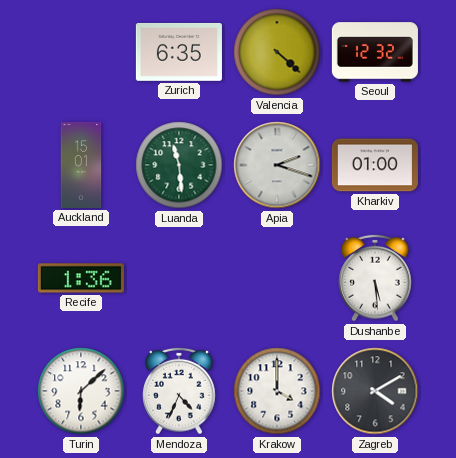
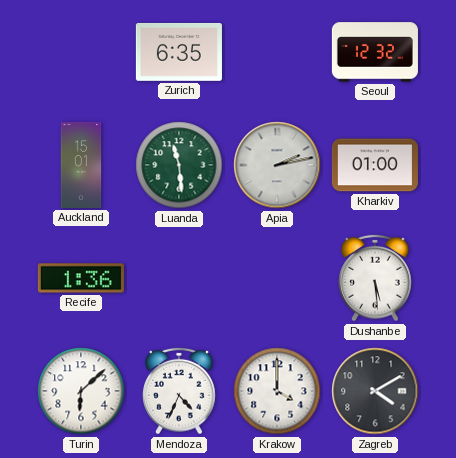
Valencia: 4:22 -> none (277, 52)
Apia: 2:18 -> 2:13 (277, 165)
